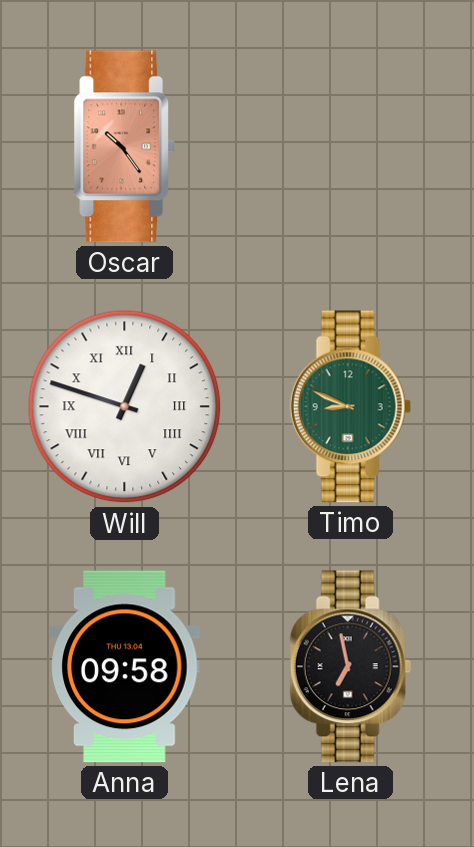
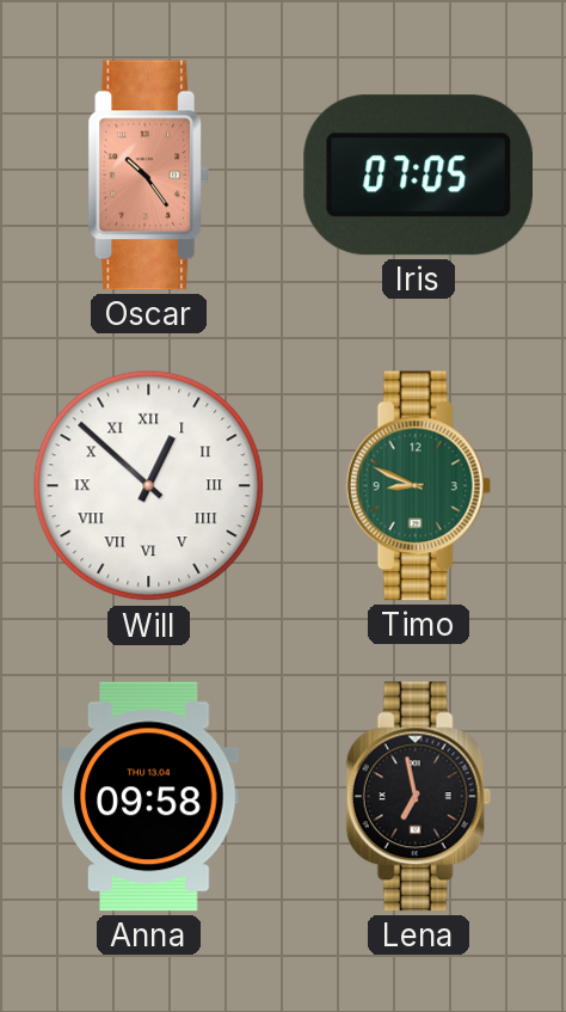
Iris: none -> 07:05 (418, 176)
Will: 12:48 -> 12:52 (149, 486)
